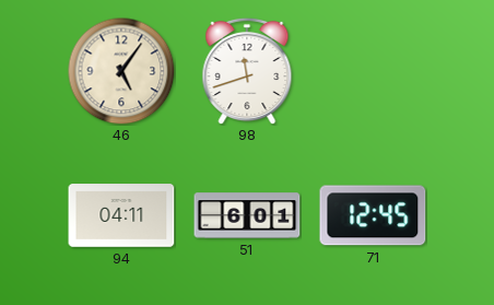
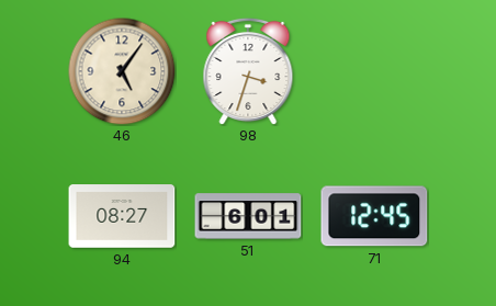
98: 11:42 -> 3:33 (248, 71)
94: 04:11 -> 08:27 (122, 216)
